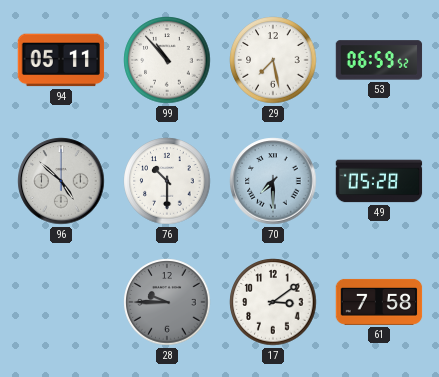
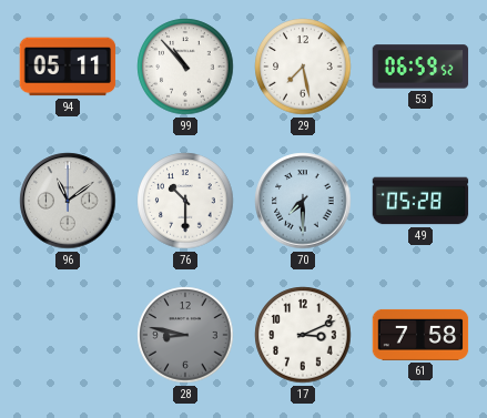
96: 4:52 -> 11:09 (68, 201)
28: 9:45 -> 8:47 (185, 335)
17: 3:09 -> 3:11 (303, 335)
